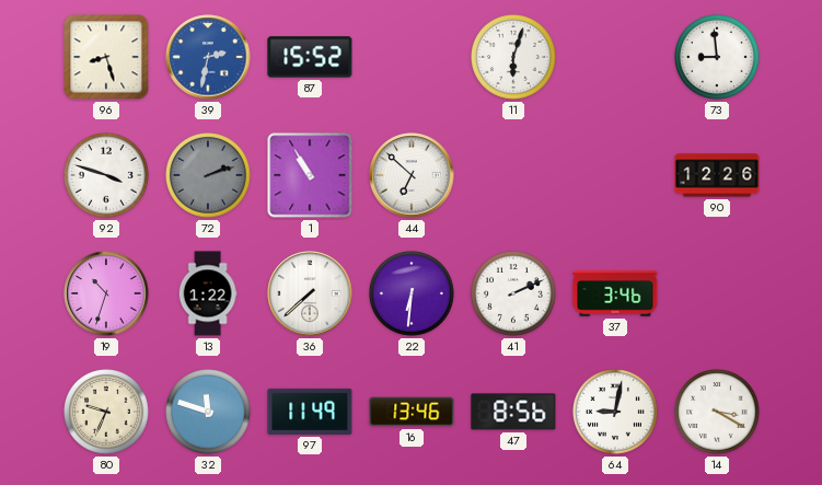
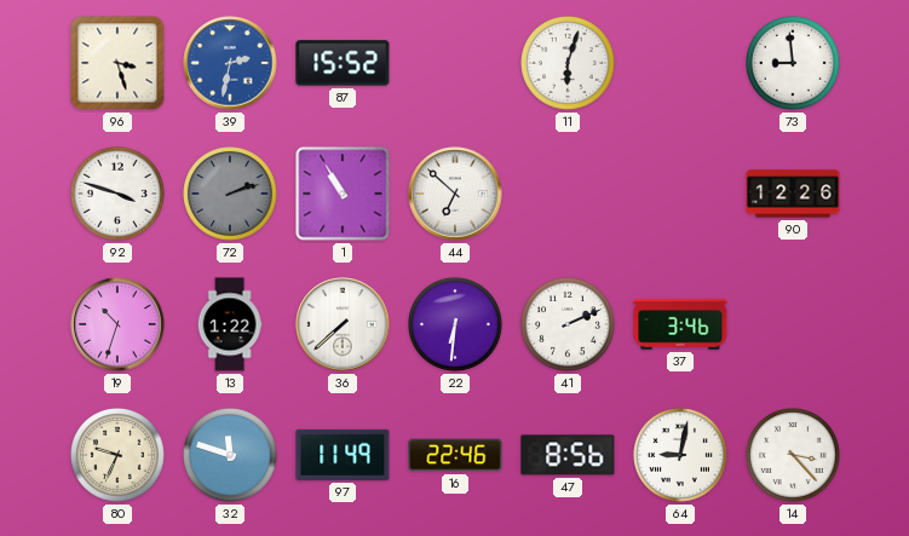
96: 8:27 -> 3:27 (117, 63)
16: 13:46 -> 22:46 (455, 455)
14: 3:20 -> 3:23 (794, 456)
